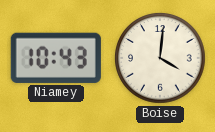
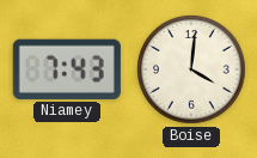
Niamey: 10:43 -> 7:43 (67, 69)
